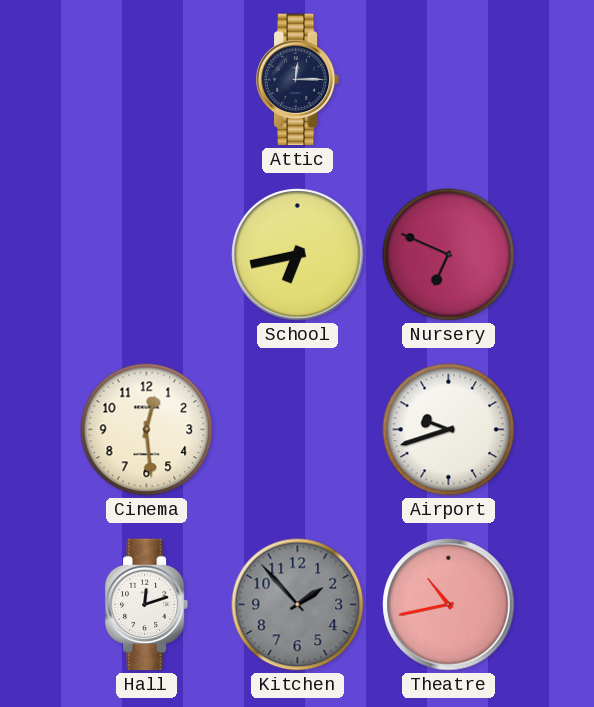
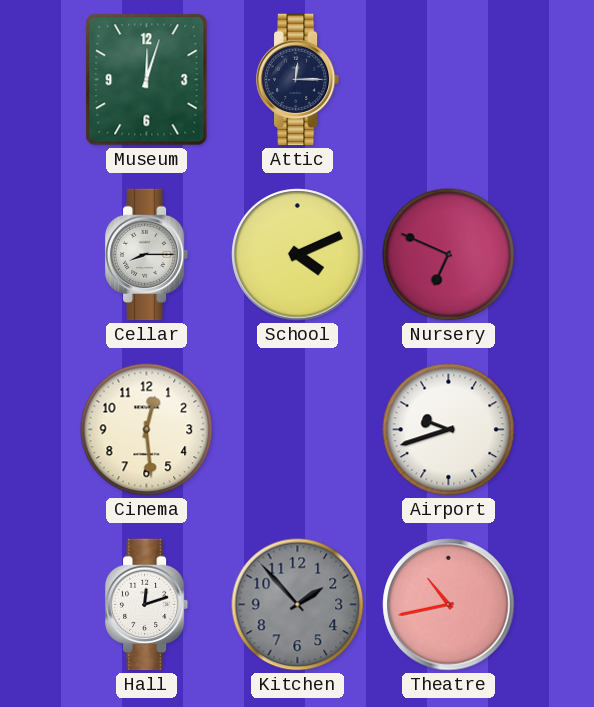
Museum: none -> 12:03 (147, 80)
Cellar: none -> 8:15 (147, 255)
School: 6:43 -> 4:11 (298, 255)
